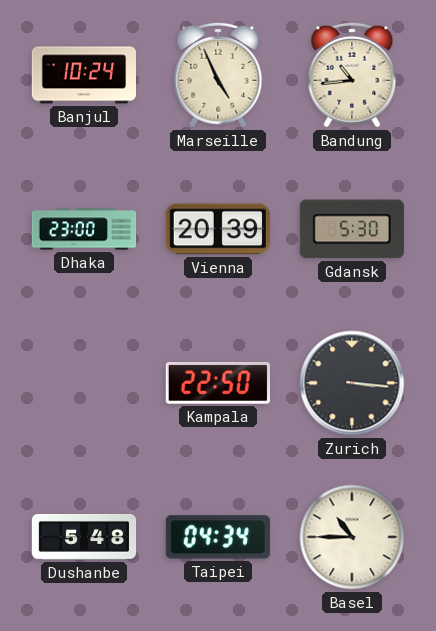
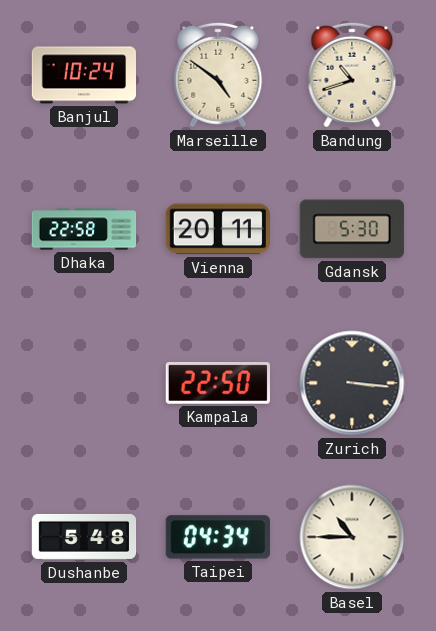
Marseille: 4:56 -> 4:51 (218, 75)
Bandung: 10:44 -> 10:42 (352, 75)
Dhaka: 23:00 -> 22:58 (84, 229)
Vienna: 20:39 -> 20:11 (218, 229)
